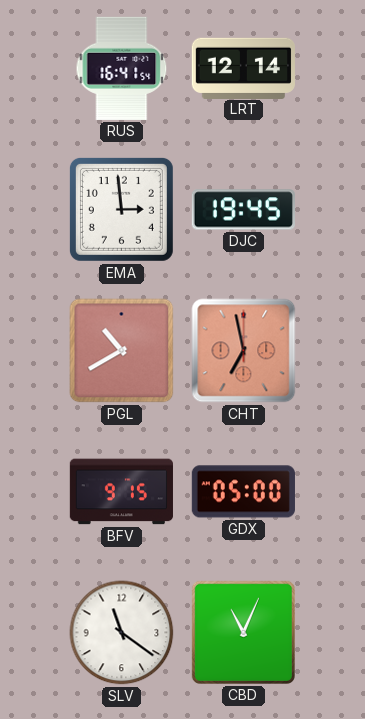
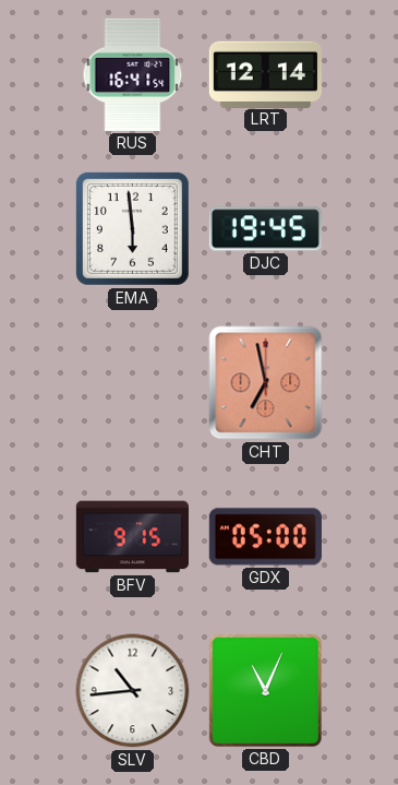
EMA: 2:59 -> 5:59 (132, 228)
PGL: 10:40 -> none (122, 351)
SLV: 11:21 -> 10:44 (133, 691)
